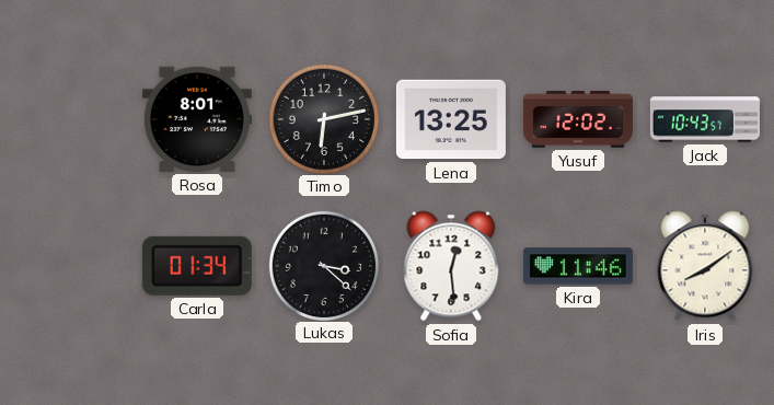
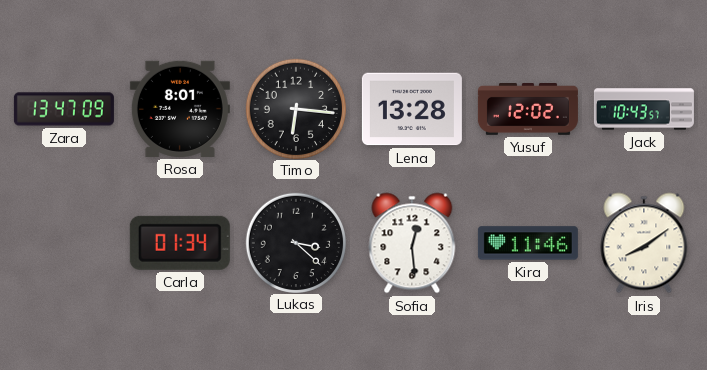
Zara: none -> 13:47 (64, 109)
Timo: 6:13 -> 6:16 (295, 108)
Lena: 13:25 -> 13:28 (412, 109)
